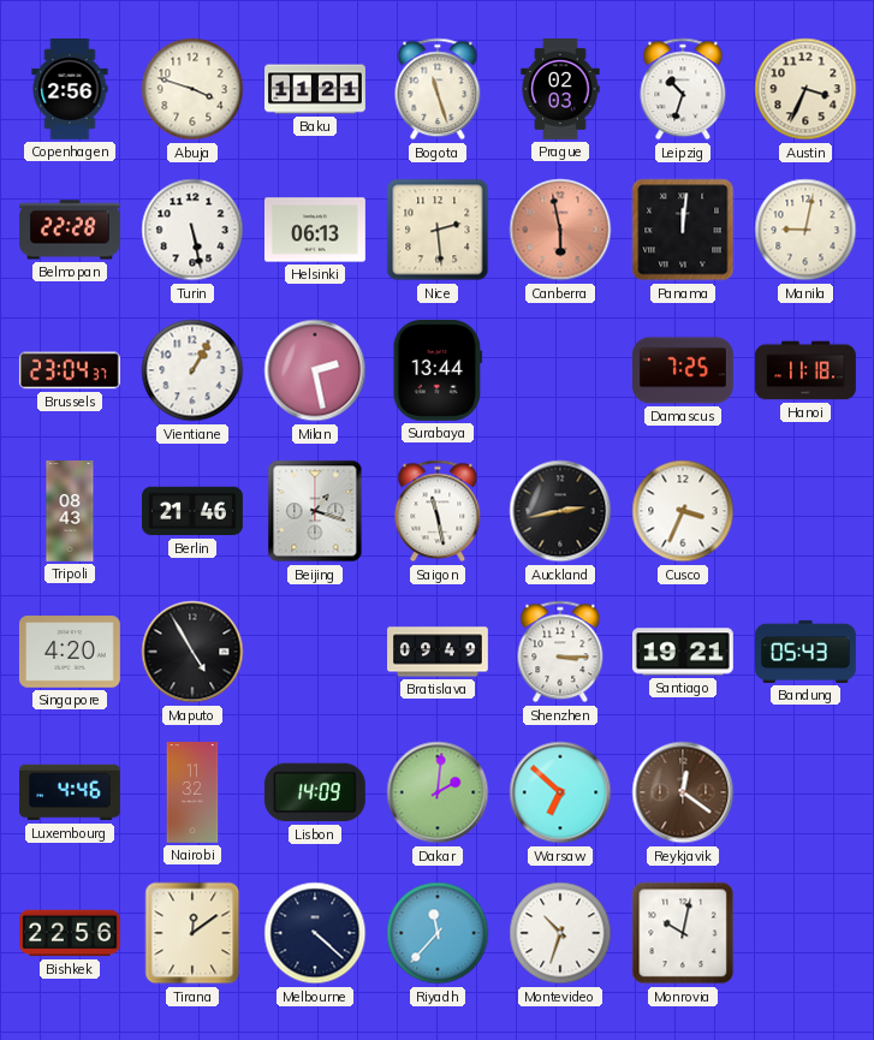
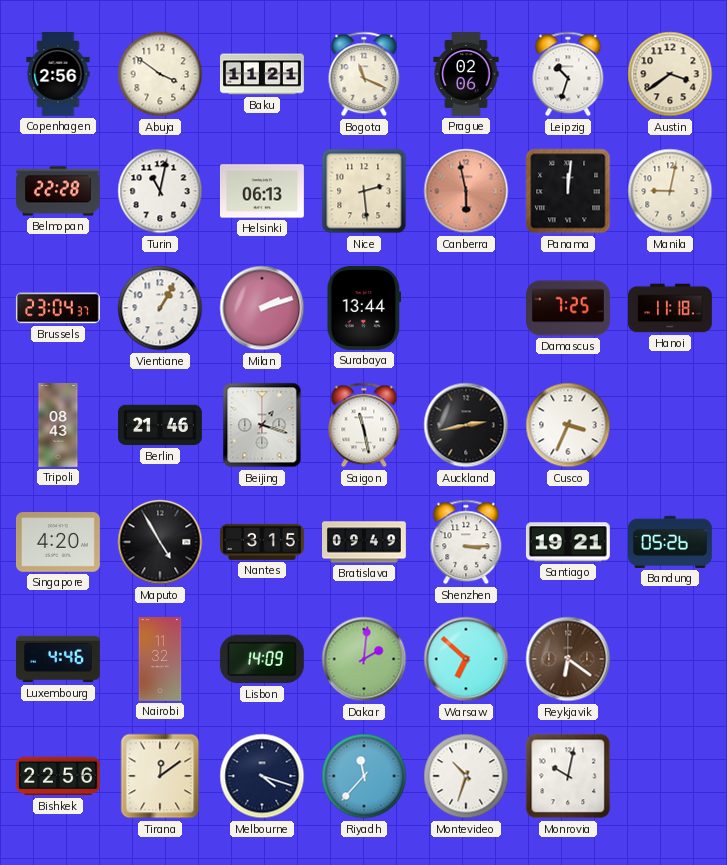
Abuja: 3:48 -> 3:51 (160, 74)
Bogota: 11:27 -> 11:19 (364, 74)
Prague: 02:03 -> 02:06 (466, 75)
Austin: 3:34 -> 3:39 (670, 74)
Turin: 5:28 -> 11:02 (160, 191)
Milan: 2:28 -> 2:12 (262, 308)
Nantes: none -> 3:15 (263, 542)
Bandung: 05:43 -> 05:26 (671, 542)
Reykjavik: 12:21 -> 6:21 (568, 659)
Melbourne: 4:22 -> 4:18 (262, 776)
